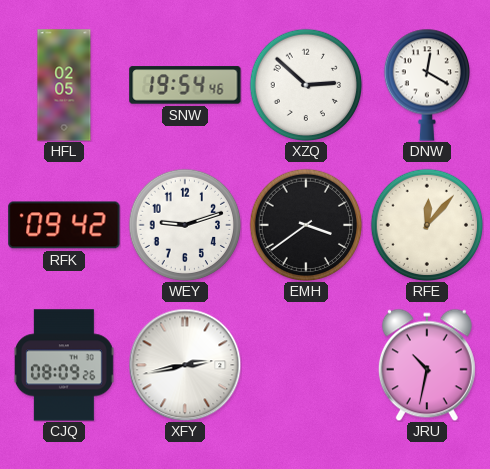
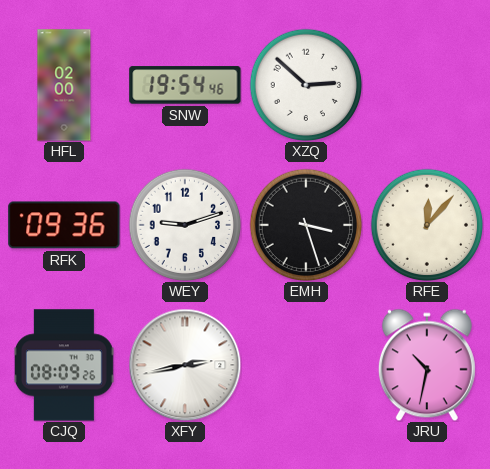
HFL: 02:05 -> 02:00 (64, 85)
DNW: 12:20 -> none (426, 85)
RFK: 09:42 -> 09:36 (64, 225)
EMH: 3:39 -> 3:27 (306, 225)
